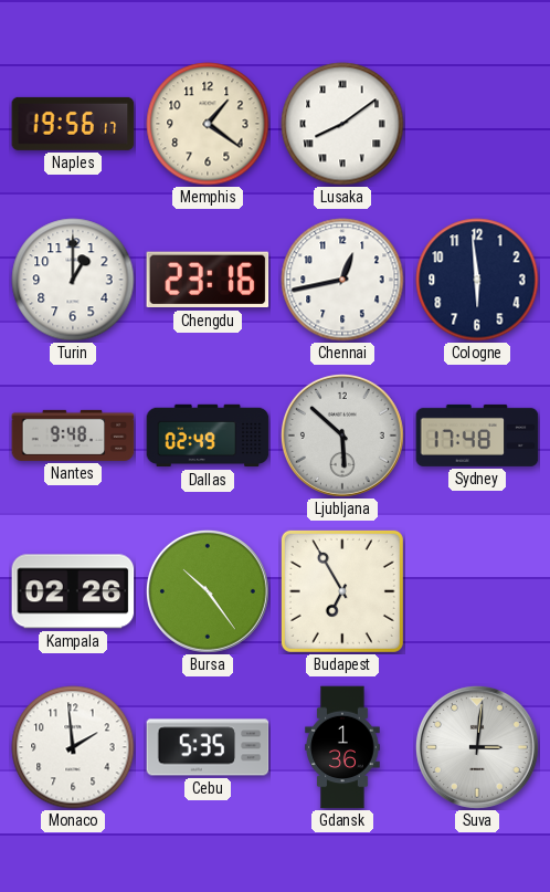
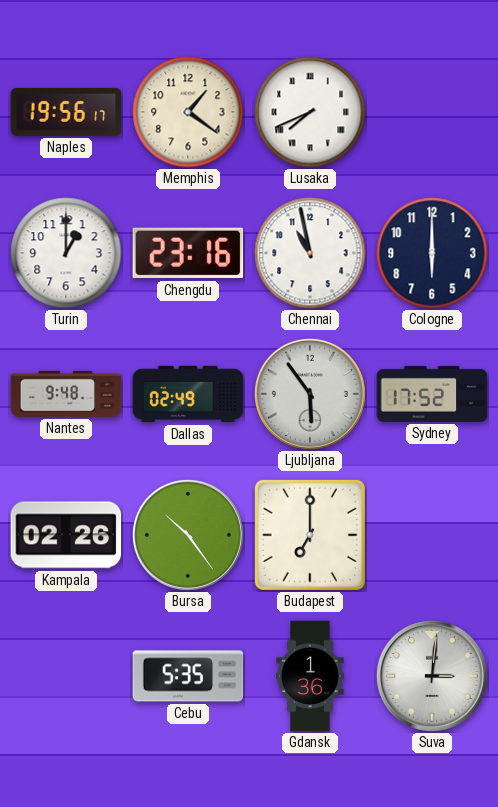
Lusaka: 8:09 -> 7:41 (310, 112)
Chennai: 12:43 -> 10:58 (310, 253)
Cologne: 5:59 -> 6:00 (432, 253)
Ljubljana: 5:52 -> 5:54 (310, 394)
Sydney: 17:48 -> 17:52 (432, 394)
Budapest: 6:55 -> 7:00 (310, 535)
Monaco: 1:59 -> none (73, 747)
